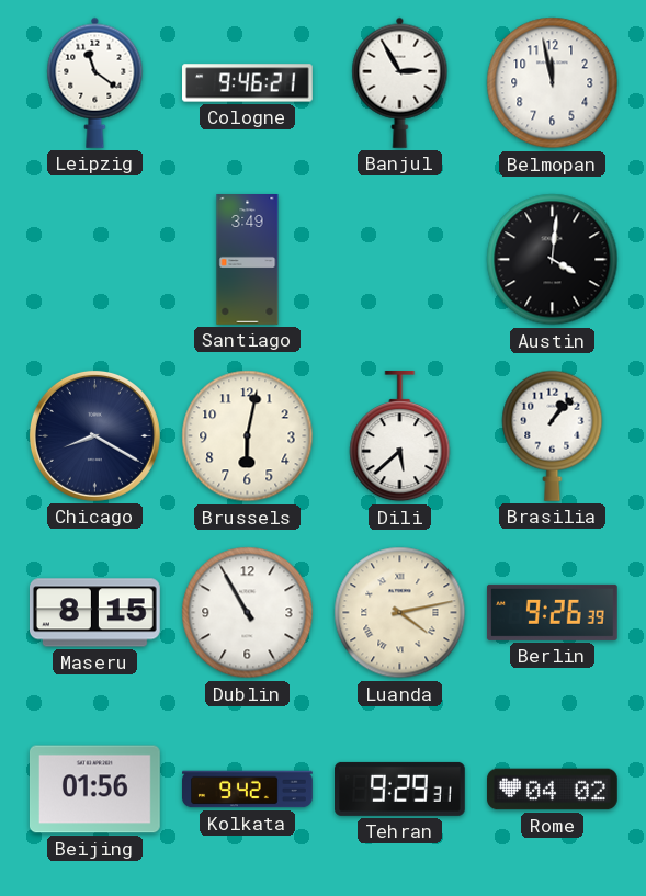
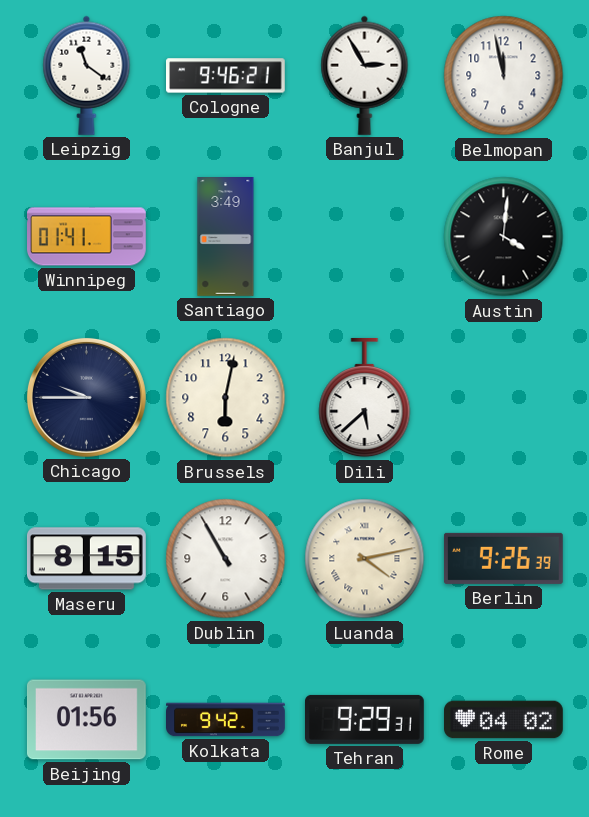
Winnipeg: none -> 01:41 (87, 237)
Chicago: 8:20 -> 9:45 (86, 397)
Brasilia: 1:07 -> none (553, 435)
